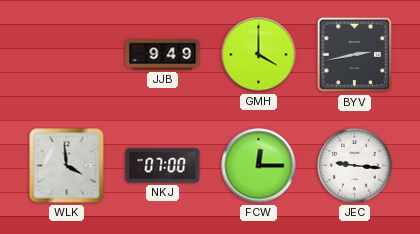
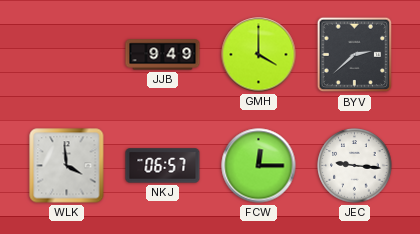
BYV: 2:43 -> 2:38 (355, 55)
NKJ: 07:00 -> 06:57 (163, 166)
